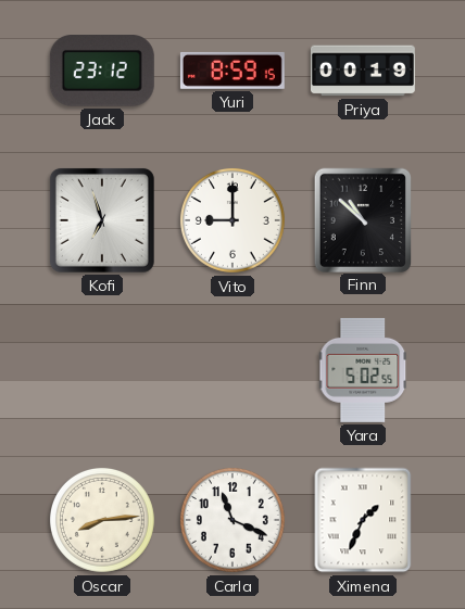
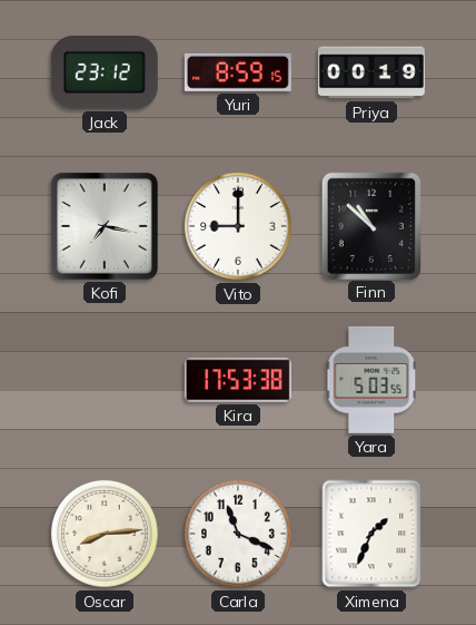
Kofi: 6:57 -> 7:17 (105, 226)
Kira: none -> 17:53 (238, 380)
Yara: 5:02 -> 5:03 (371, 380)
